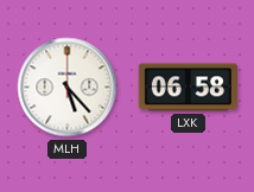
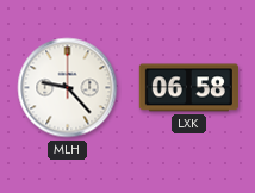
MLH: 5:23 -> 9:23 (68, 88)
